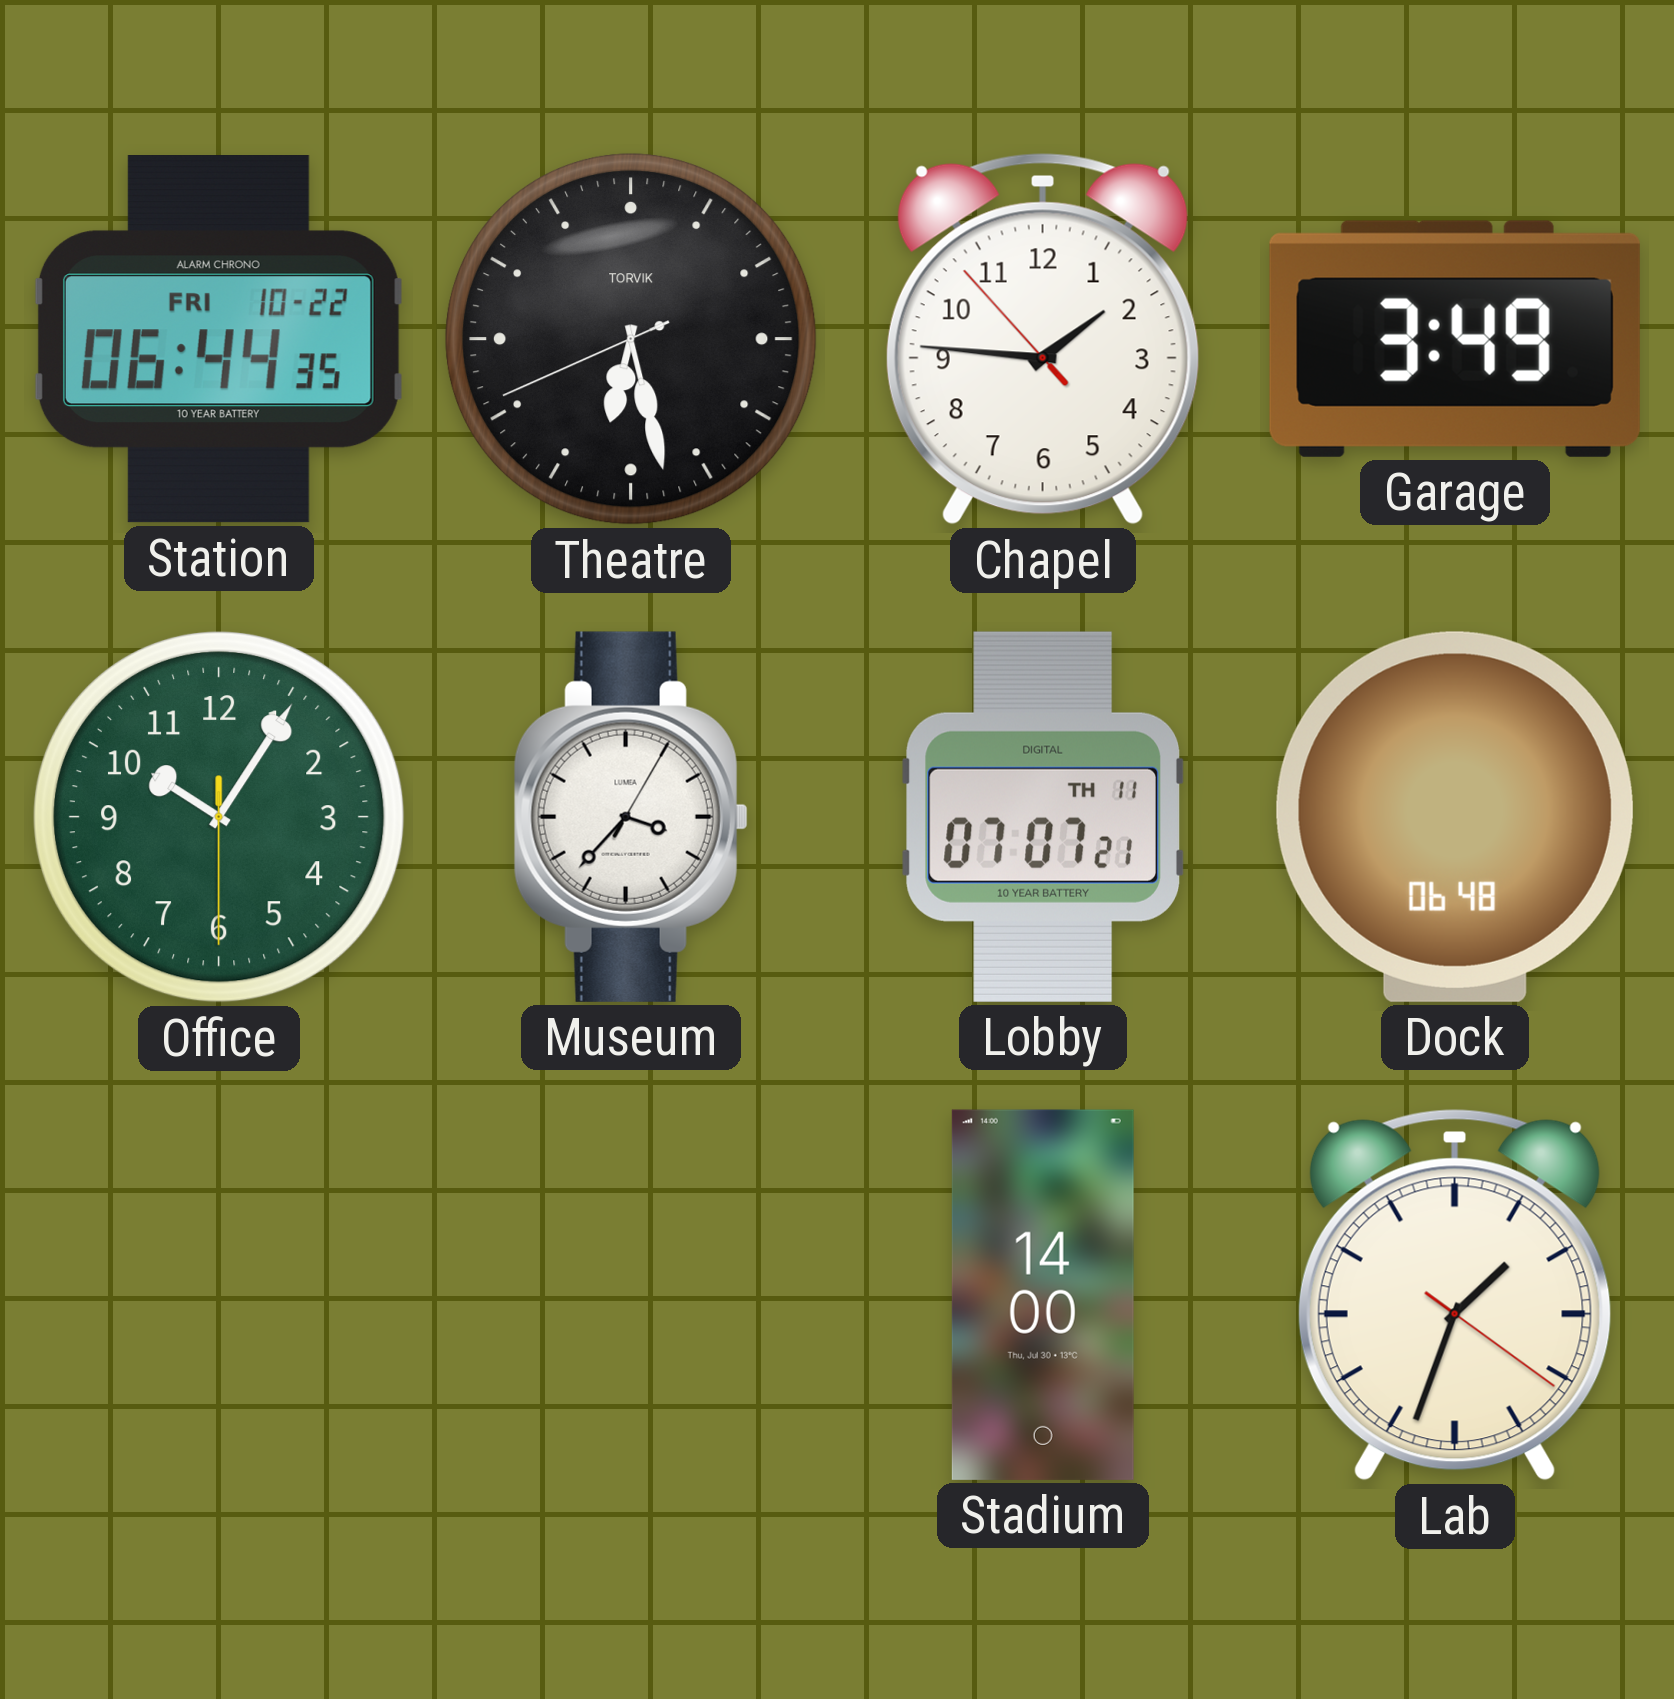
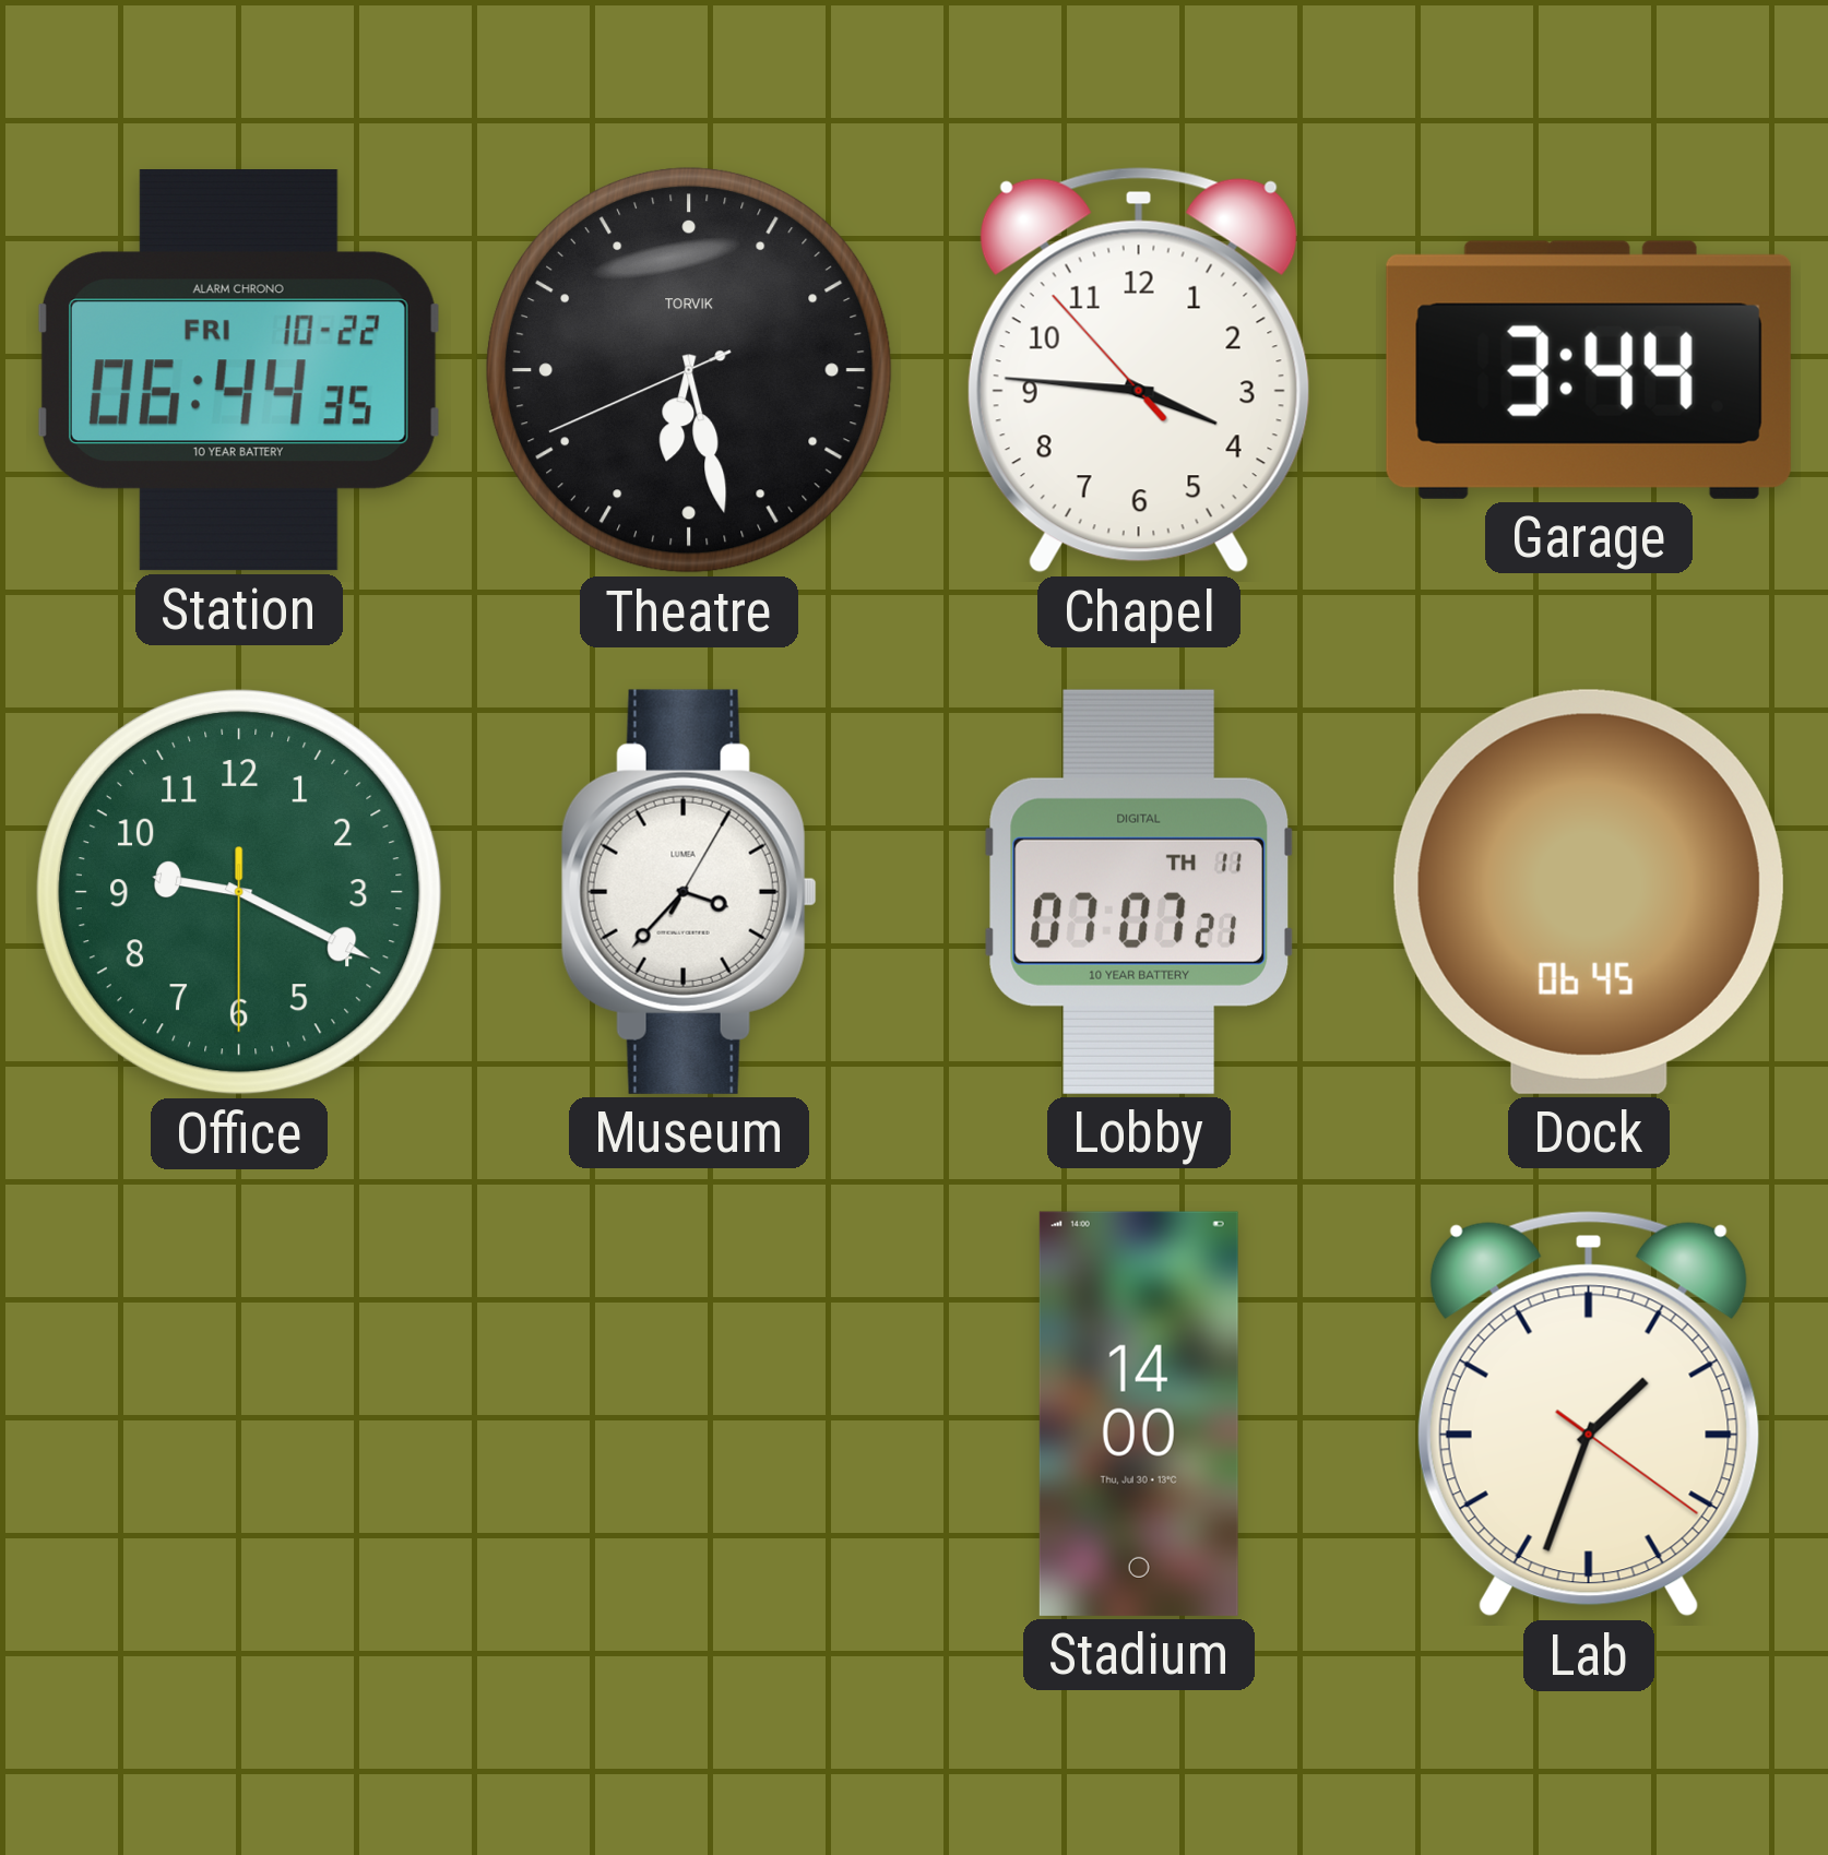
Chapel: 1:45 -> 3:45 (1139, 370)
Garage: 3:49 -> 3:44 (1589, 370)
Office: 10:05 -> 9:19 (239, 892)
Dock: 06:48 -> 06:45 (1589, 892)
